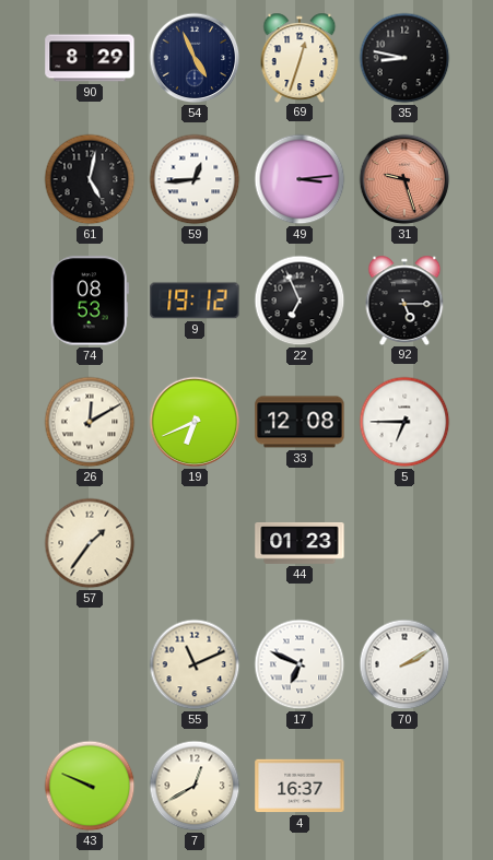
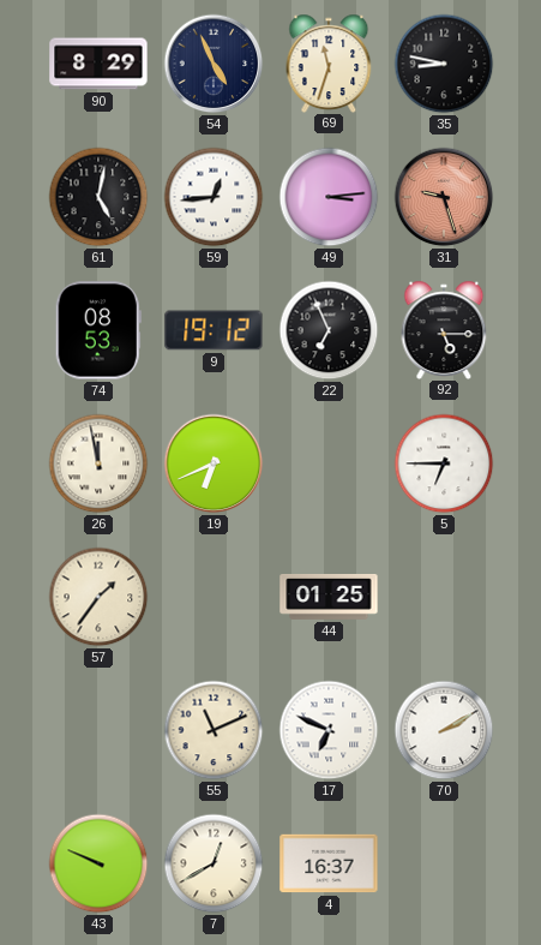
69: 12:33 -> 11:33 (329, 62)
26: 12:10 -> 11:58 (98, 463)
33: 12:08 -> none (300, 422)
44: 01:23 -> 01:25 (329, 598)
